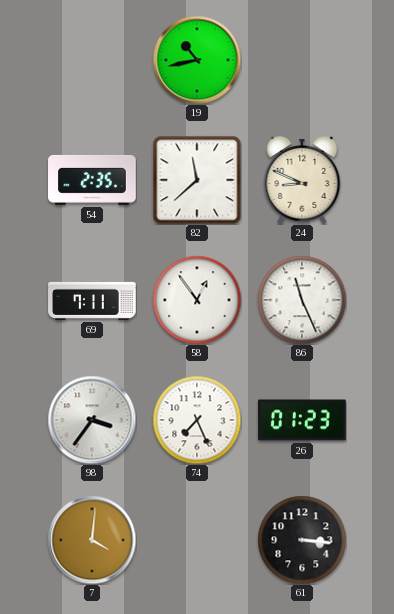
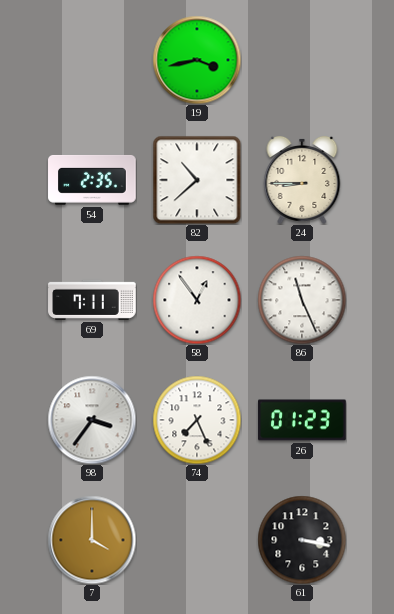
19: 10:43 -> 3:43 (197, 60)
82: 11:38 -> 10:38 (197, 180)
24: 8:49 -> 8:45 (302, 180)
7: 4:01 -> 4:00 (92, 540)
61: 3:16 -> 3:17 (302, 540)
